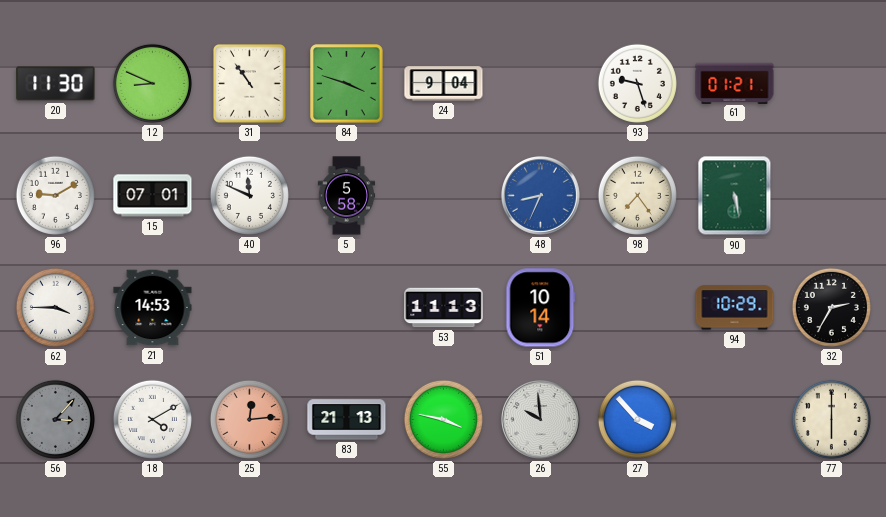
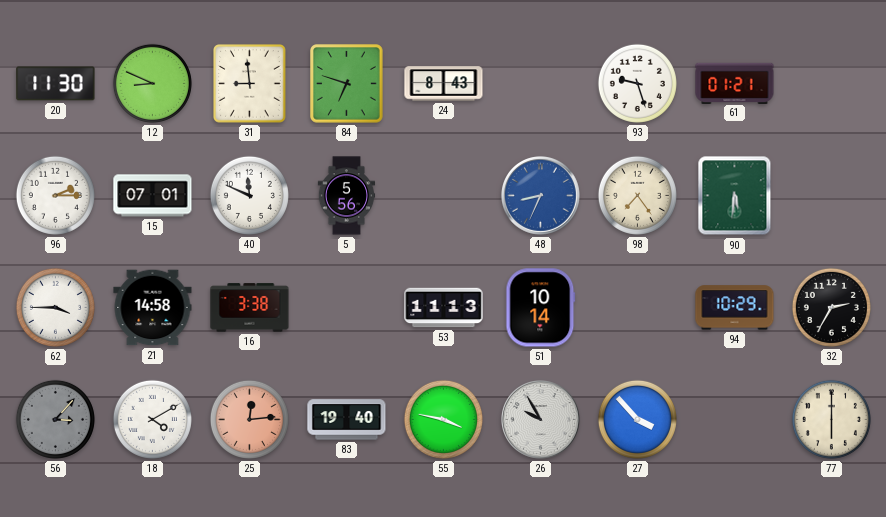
31: 10:54 -> 8:59 (250, 84)
84: 3:48 -> 6:48 (347, 84)
24: 9:04 -> 8:43 (444, 84)
96: 9:10 -> 2:15 (55, 195)
5: 5:58 -> 5:56 (347, 196)
90: 5:28 -> 5:31 (735, 196)
21: 14:53 -> 14:58 (153, 308)
16: none -> 3:38 (250, 308)
83: 21:13 -> 19:40 (347, 420)
26: 9:59 -> 9:55 (541, 420)
